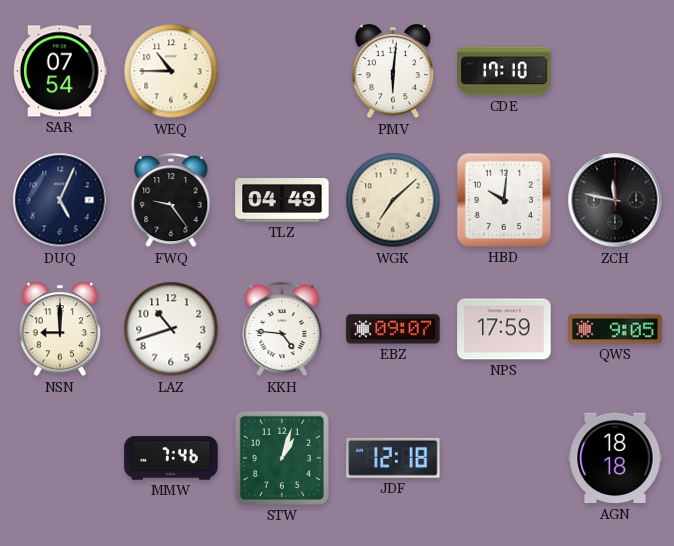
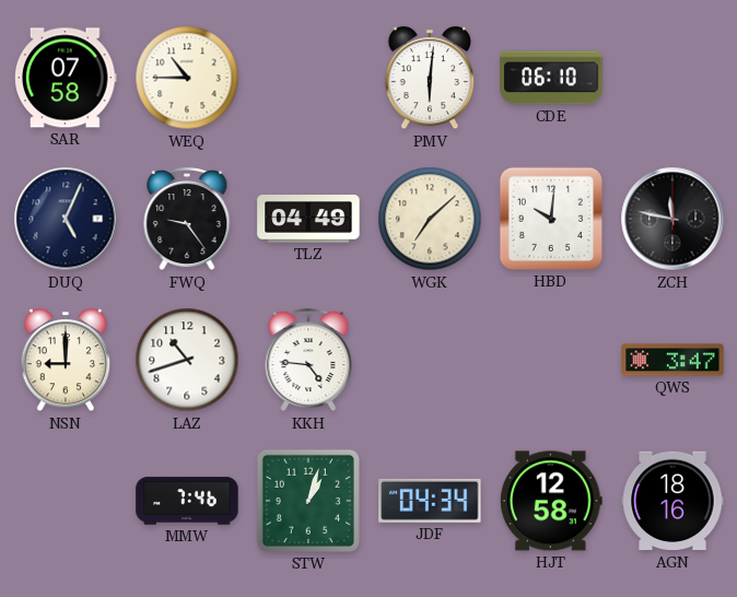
SAR: 07:54 -> 07:58 (67, 78)
CDE: 17:10 -> 06:10 (551, 78)
EBZ: 09:07 -> none (393, 329)
NPS: 17:59 -> none (504, 329)
QWS: 9:05 -> 3:47 (672, 360)
JDF: 12:18 -> 04:34 (430, 501)
HJT: none -> 12:58 (551, 501)
AGN: 18:18 -> 18:16 (672, 501)
